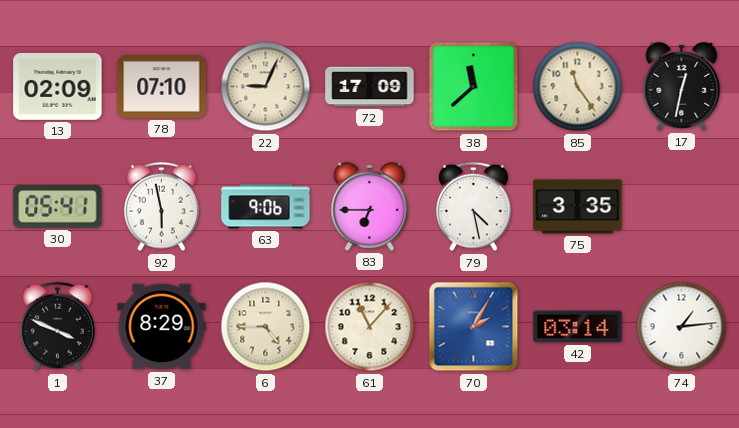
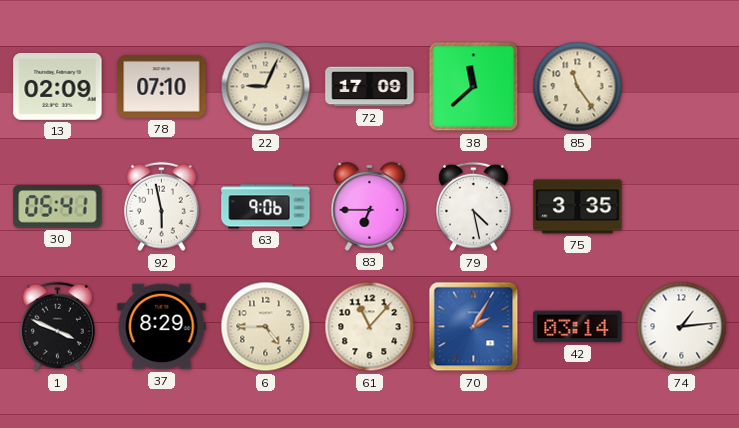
17: 12:32 -> none (682, 86)
